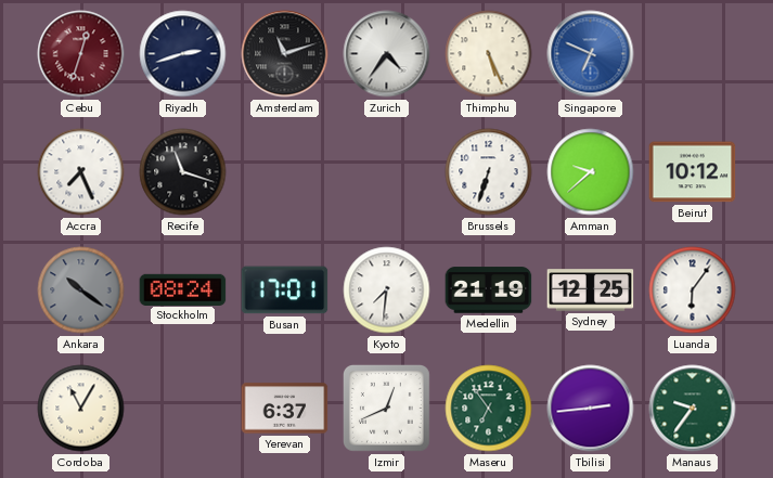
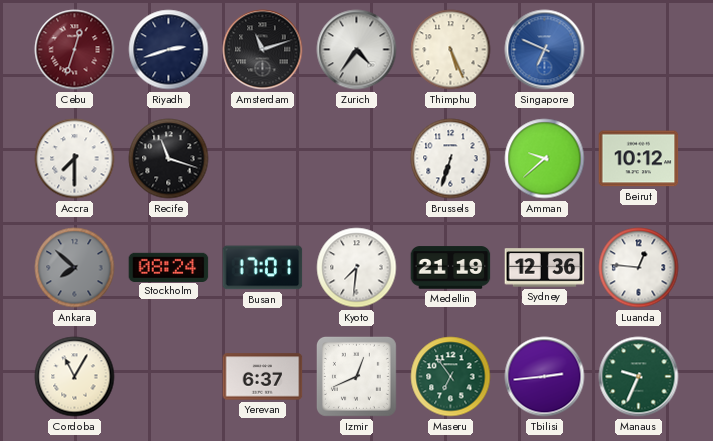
Accra: 7:26 -> 7:30 (75, 159)
Ankara: 10:21 -> 7:52 (75, 268)
Sydney: 12:25 -> 12:36 (545, 268)
Luanda: 6:06 -> 12:46 (639, 268)
Manaus: 9:36 -> 9:34 (639, 377)
